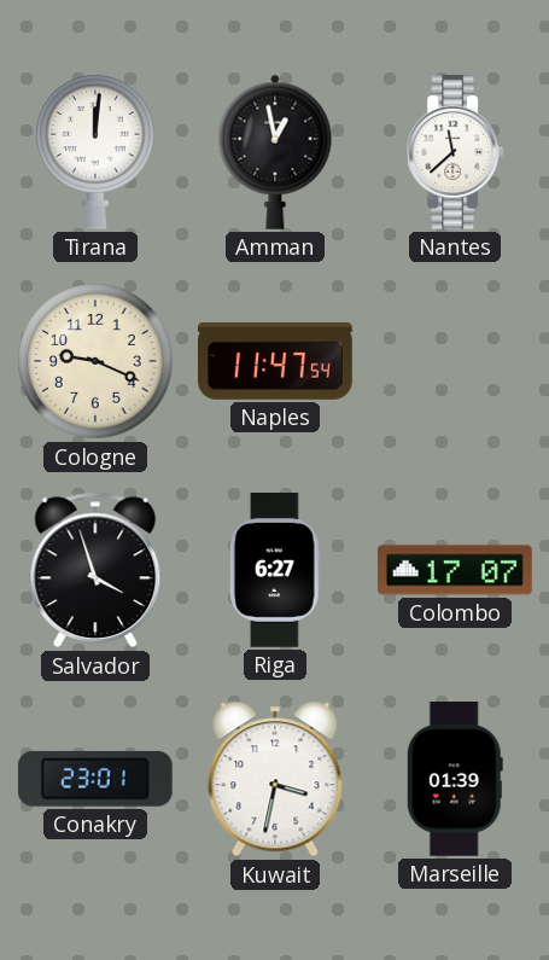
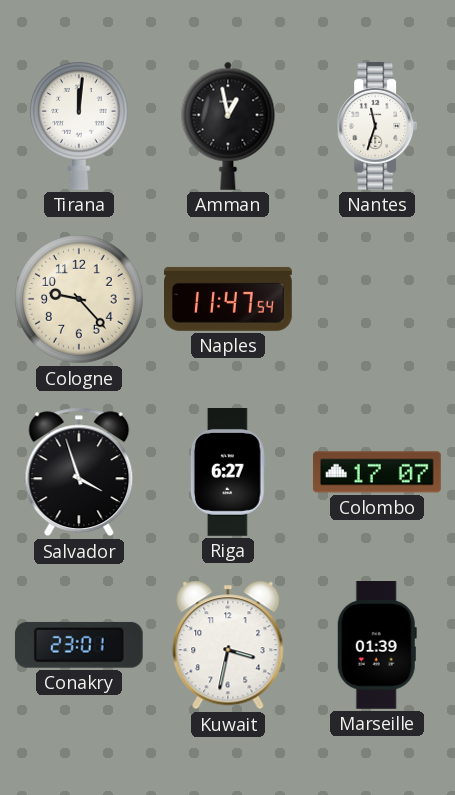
Nantes: 11:38 -> 11:33 (377, 127)
Cologne: 9:19 -> 9:23 (80, 300)
